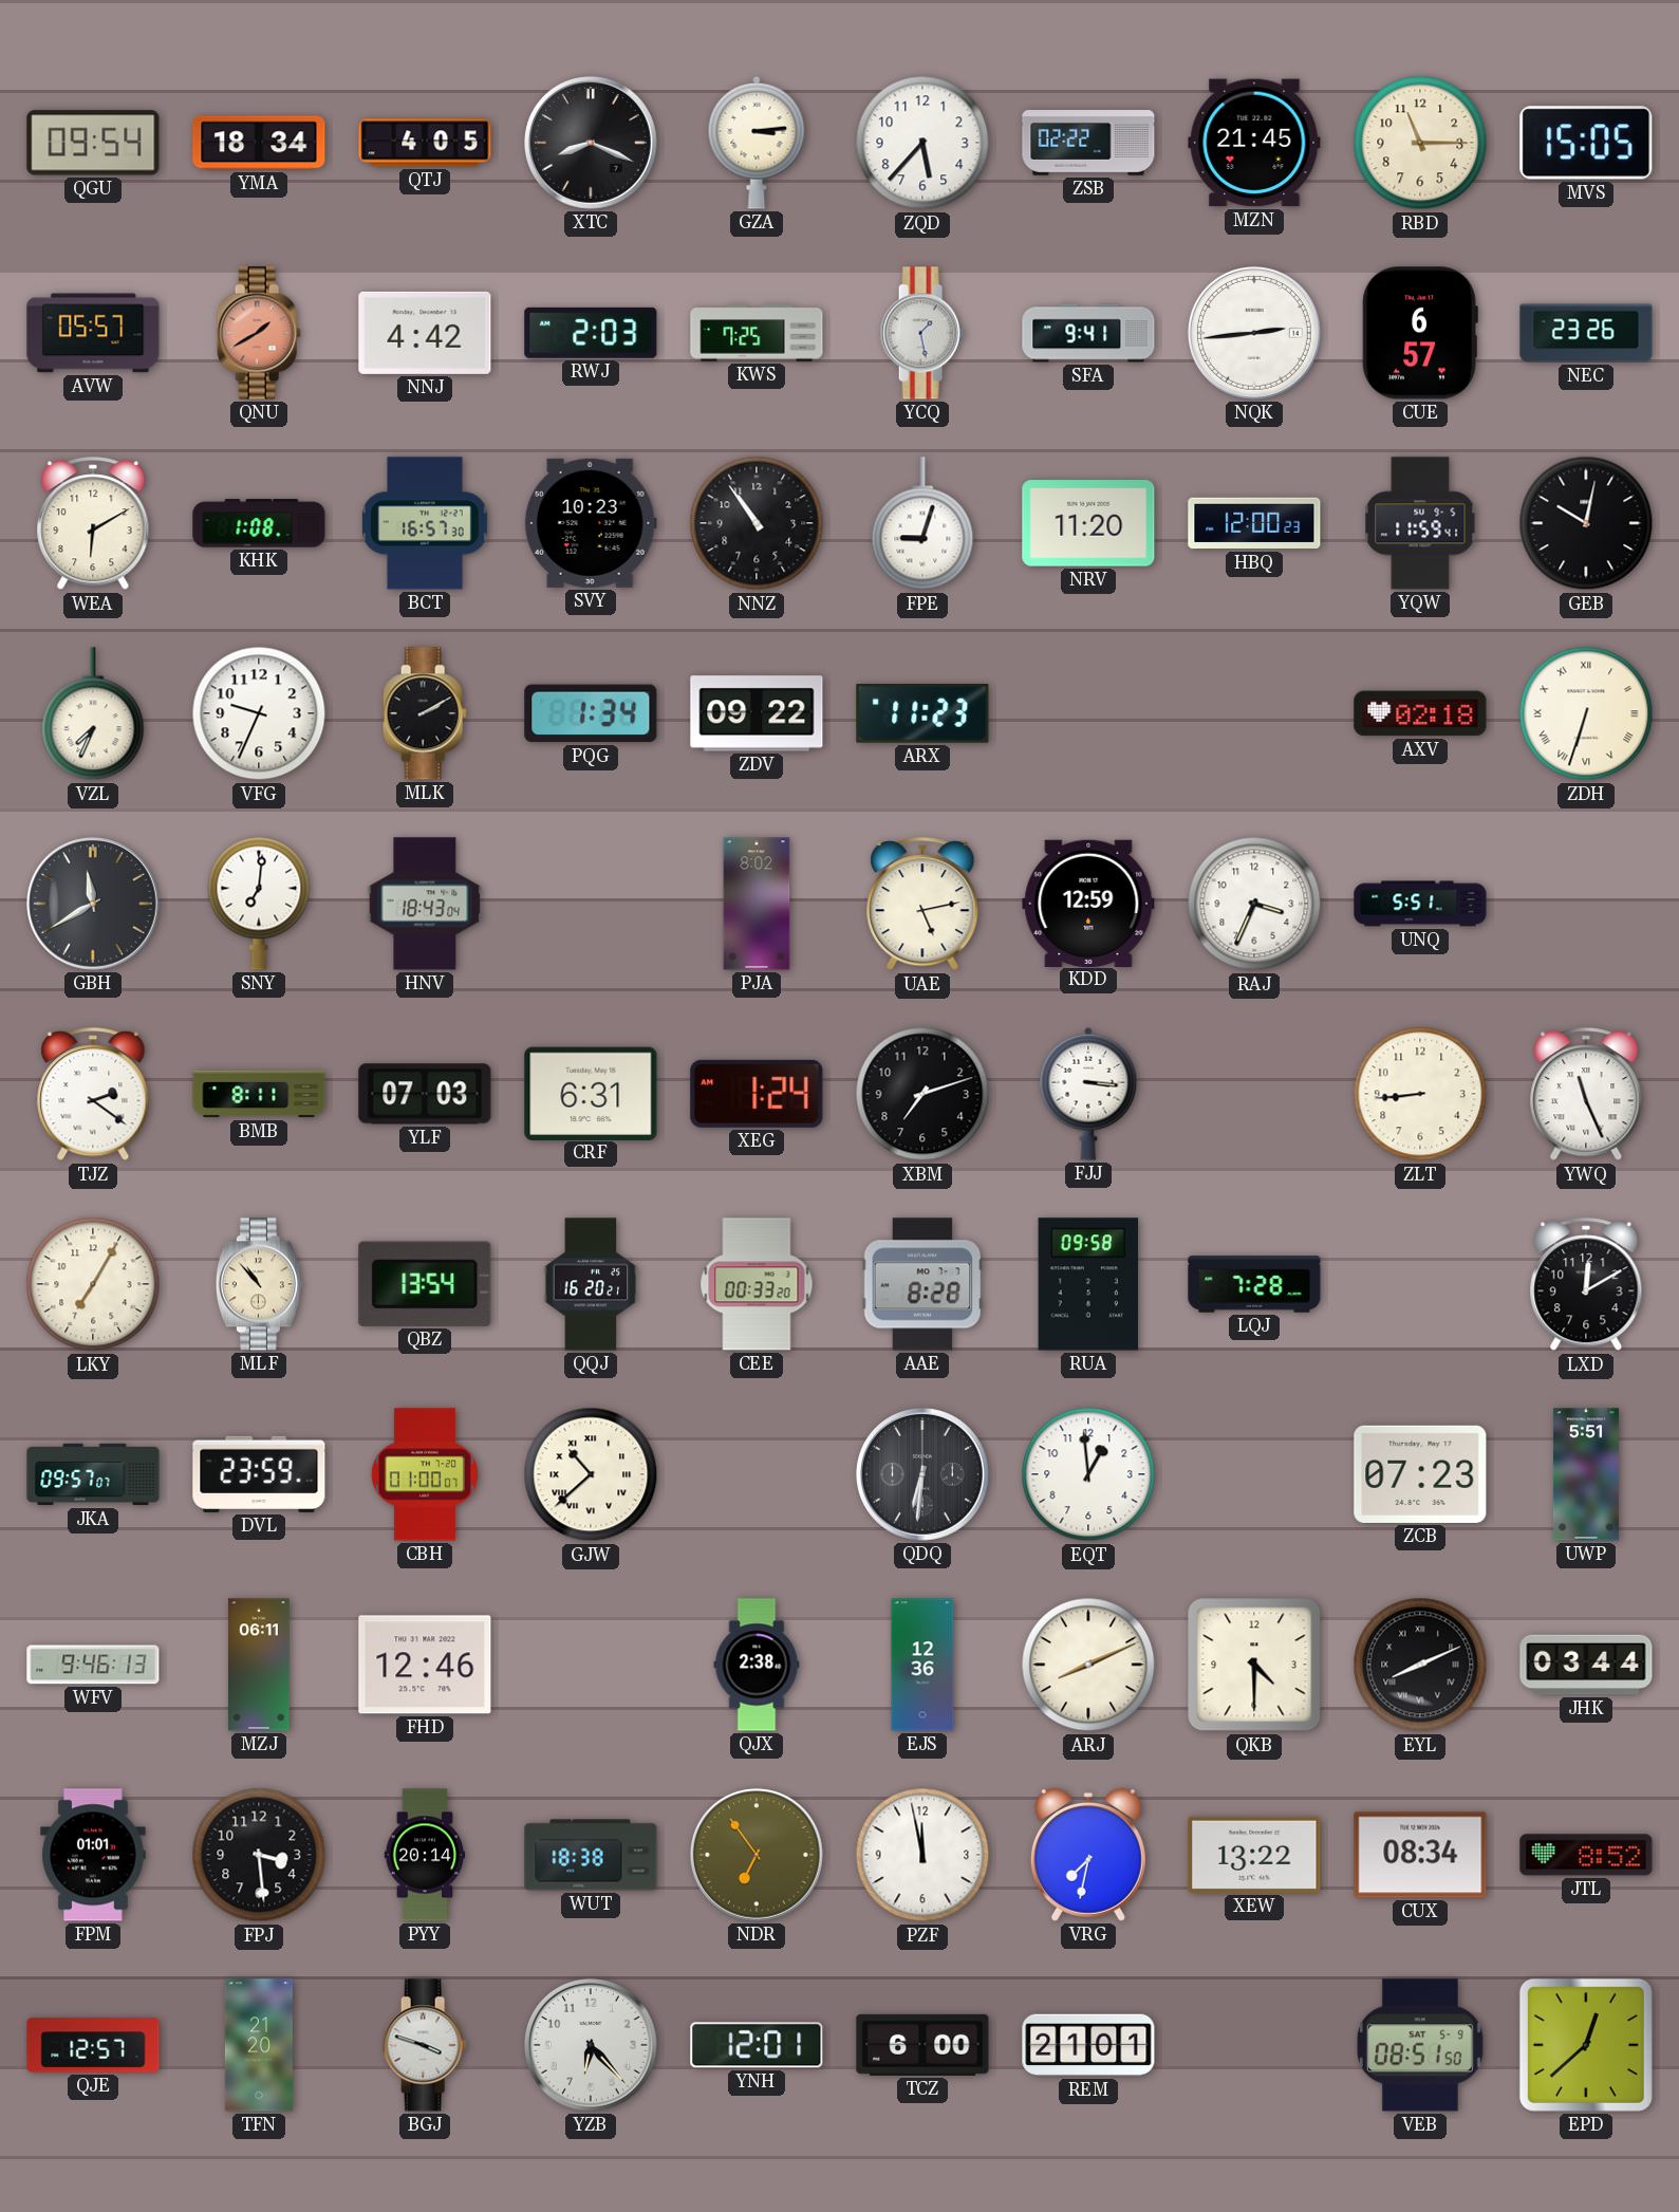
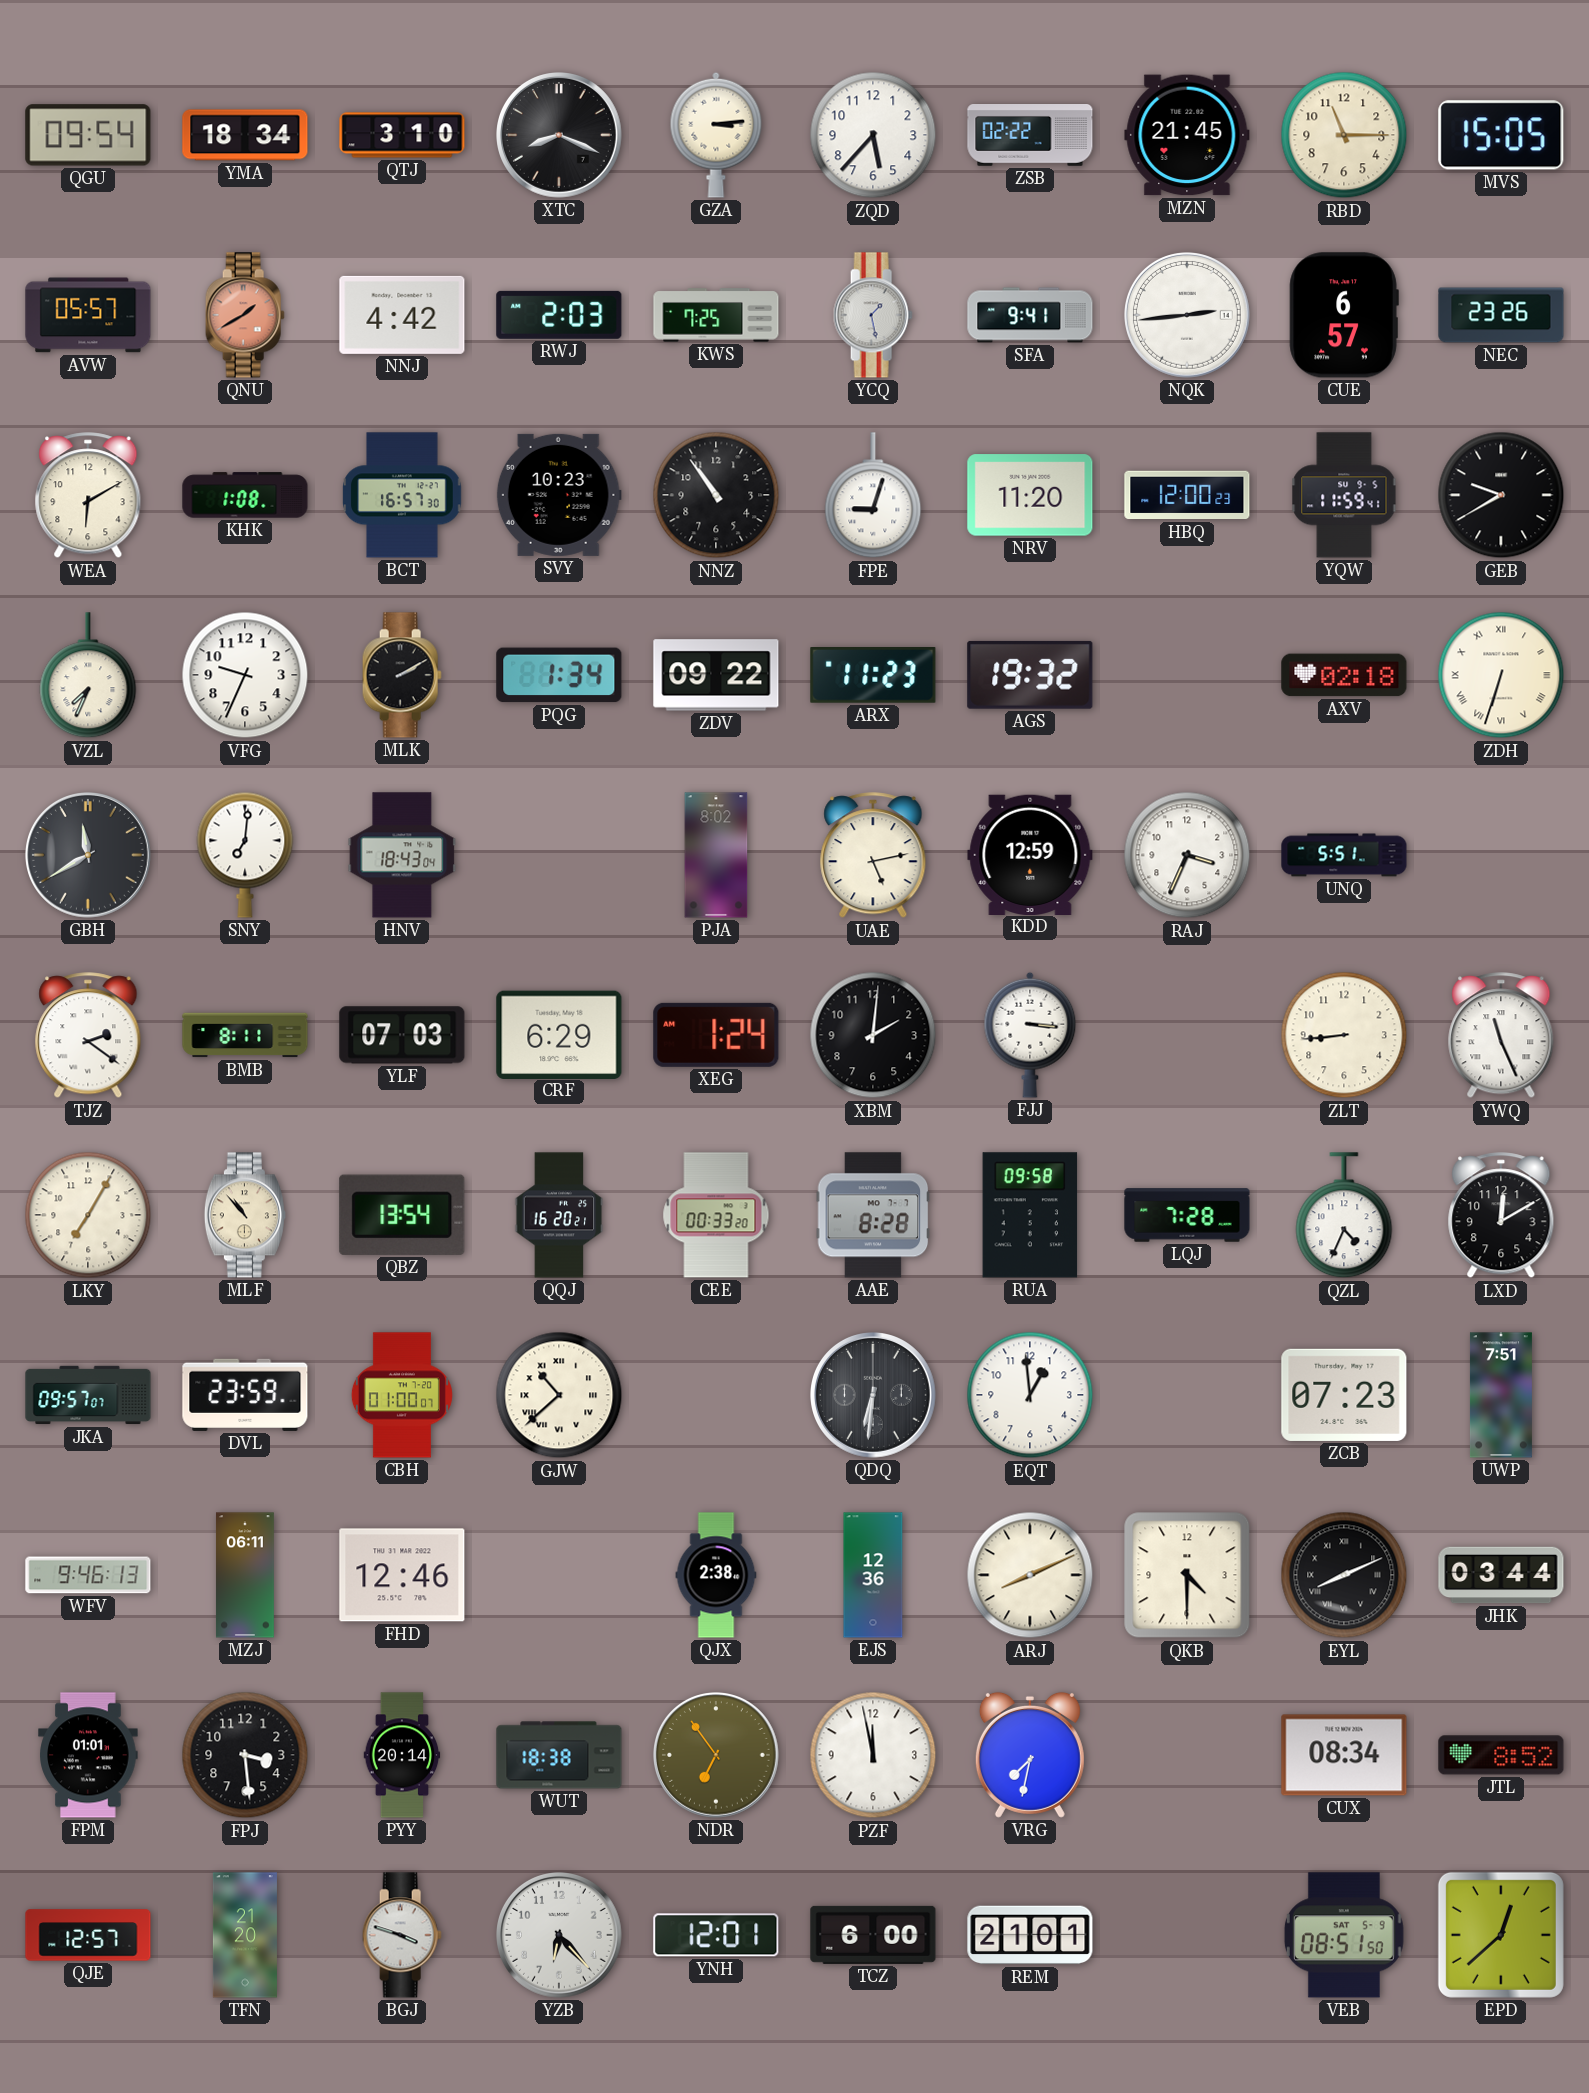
QTJ: 4:05 -> 3:10 (402, 135)
GEB: 10:02 -> 9:40 (1501, 495)
AGS: none -> 19:32 (1030, 675)
CRF: 6:31 -> 6:29 (559, 1034)
XBM: 7:12 -> 2:01 (873, 1035)
QZL: none -> 4:34 (1344, 1216)
UWP: 5:51 -> 7:51 (1501, 1395)
XEW: 13:22 -> none (1254, 1855)
